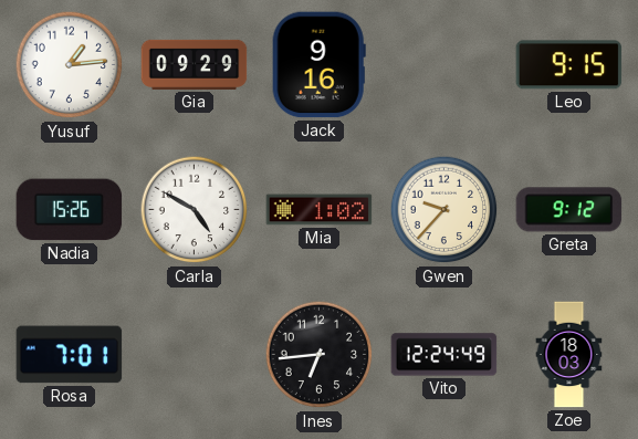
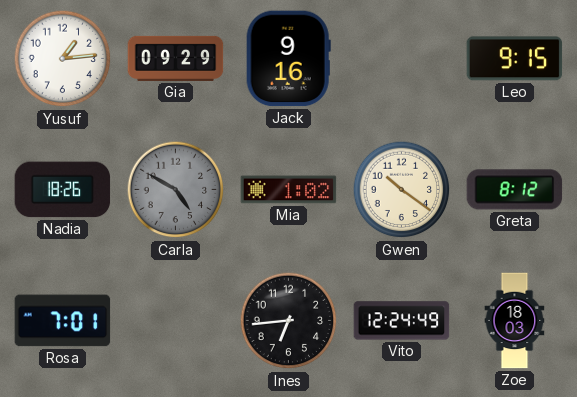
Nadia: 15:26 -> 18:26 (63, 190)
Carla dial: white -> grey (176, 190)
Gwen: 9:37 -> 10:21 (402, 190)
Greta: 9:12 -> 8:12 (515, 190)
